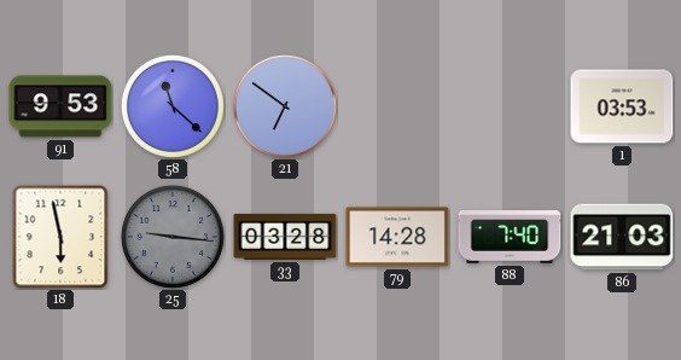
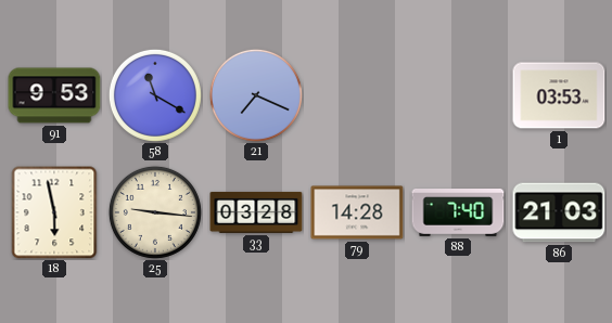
58: 11:22 -> 11:20 (155, 95)
21: 6:51 -> 7:19 (256, 95)
25 dial: grey -> cream (155, 212)
